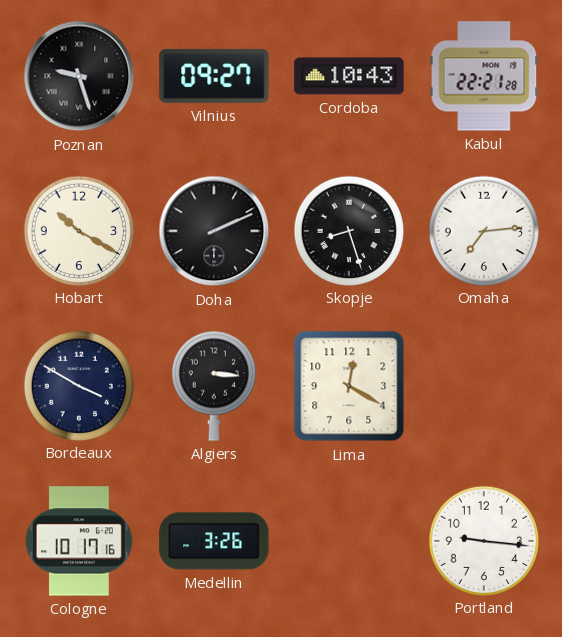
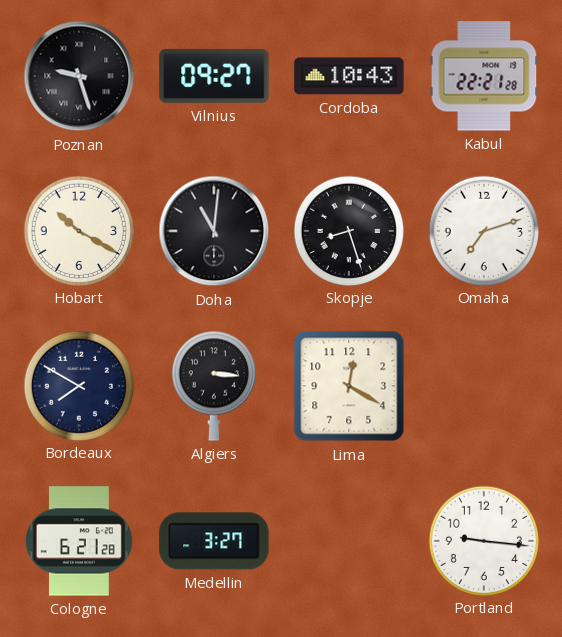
Doha: 2:11 -> 11:01 (214, 231)
Omaha: 7:14 -> 7:12 (483, 230)
Bordeaux: 3:50 -> 7:50 (78, 385)
Cologne: 10:17 -> 6:21 (79, 541)
Medellin: 3:26 -> 3:27 (214, 541)
